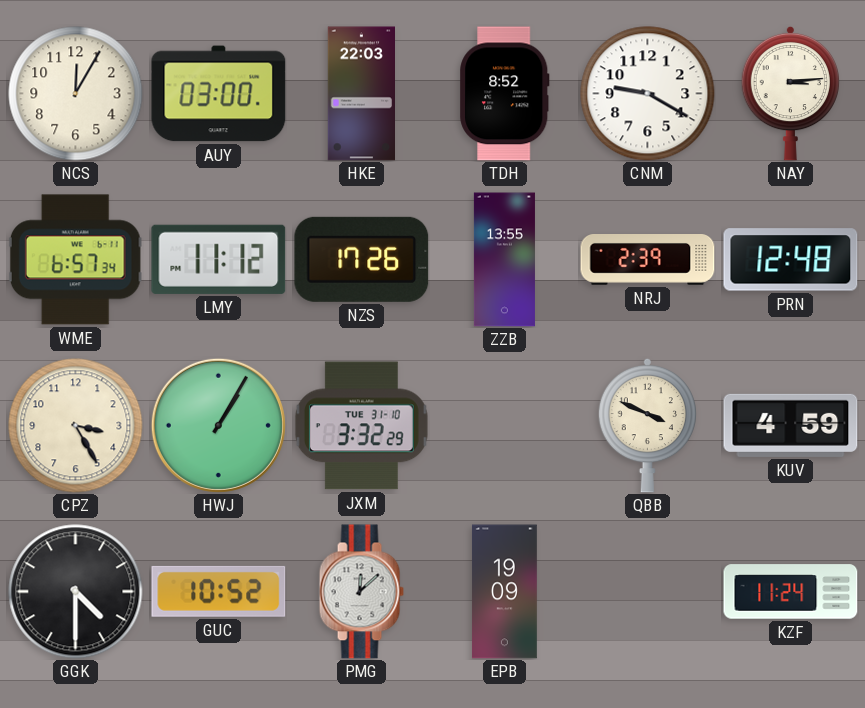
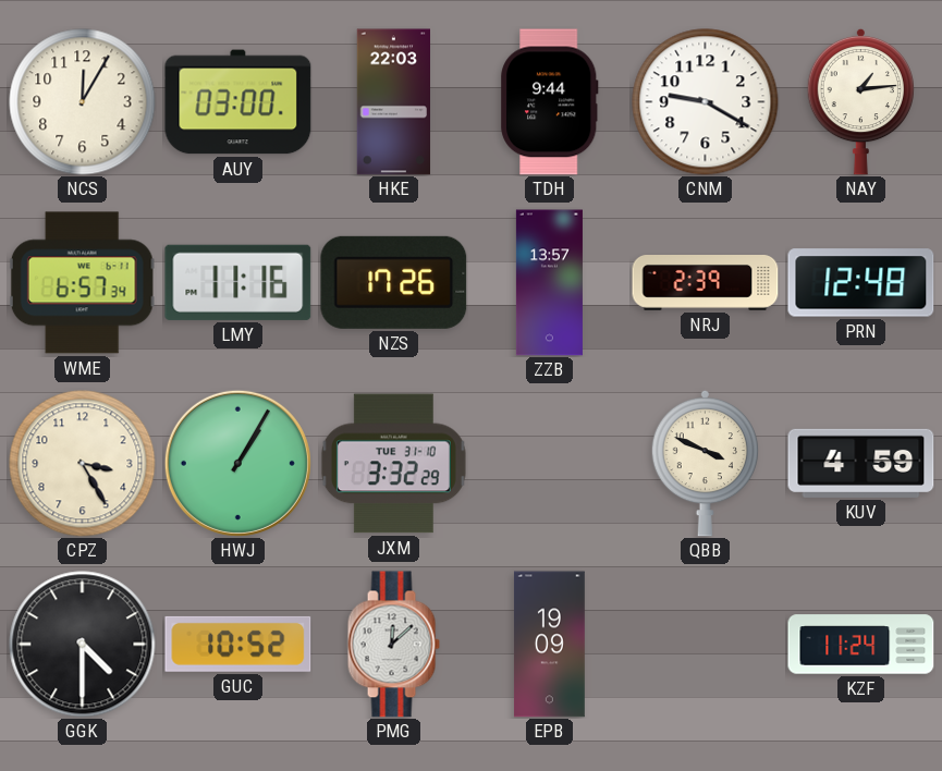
TDH: 8:52 -> 9:44 (550, 102)
NAY: 3:14 -> 1:14 (860, 101)
LMY: 11:12 -> 11:16 (238, 282)
ZZB: 13:55 -> 13:57 (549, 283)
